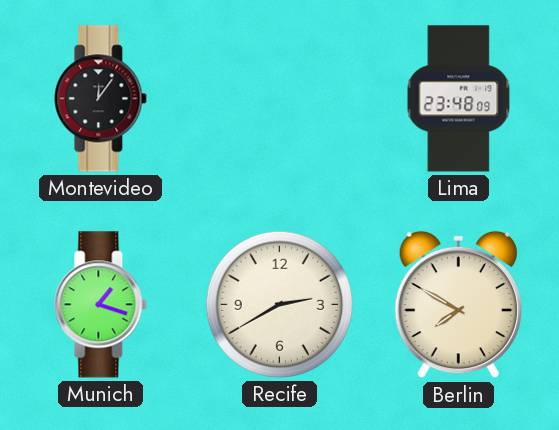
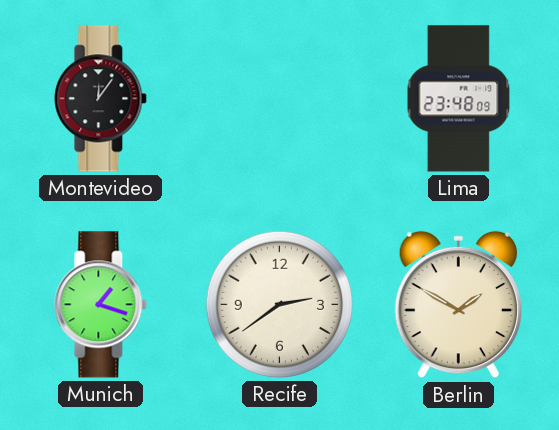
Recife: 2:40 -> 2:39 (279, 304)
Berlin: 7:50 -> 1:50 (458, 305)
